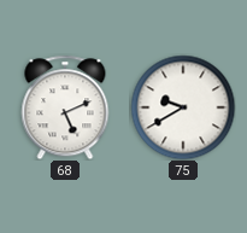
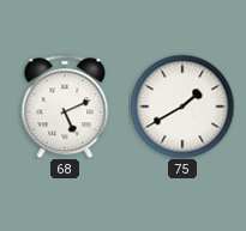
75: 9:40 -> 1:40 (182, 107)
